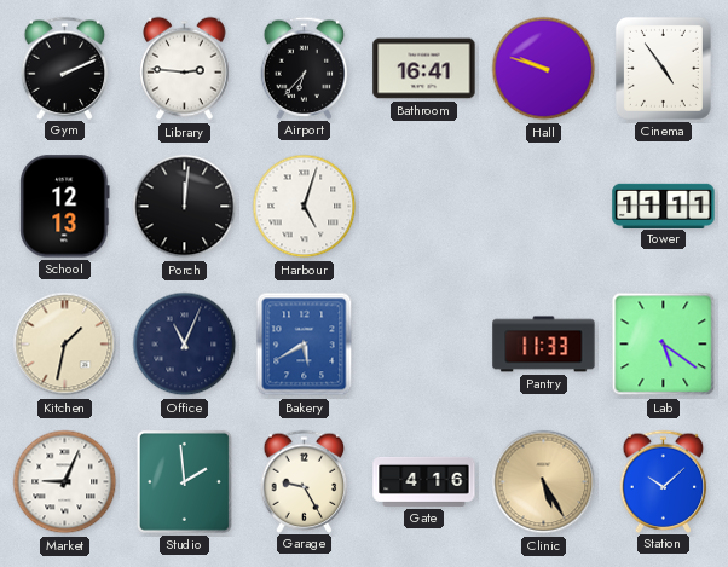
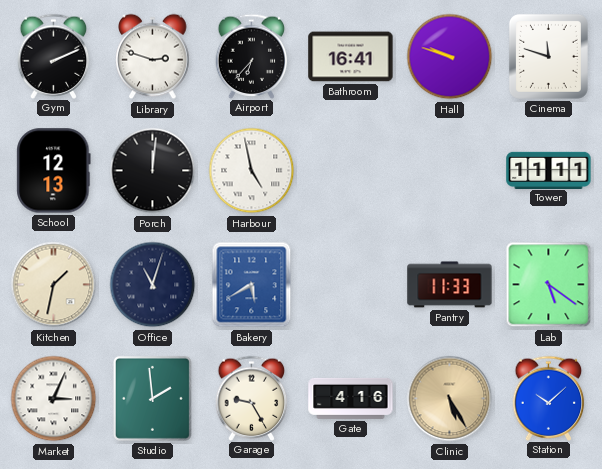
Library: 2:46 -> 2:48 (153, 57)
Cinema: 4:54 -> 11:48 (548, 56)
Harbour: 5:03 -> 4:58 (252, 171)
Office: 11:04 -> 11:03 (153, 285)
Market: 9:04 -> 3:04 (54, 399)
